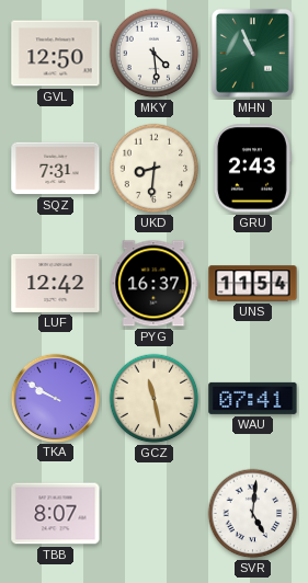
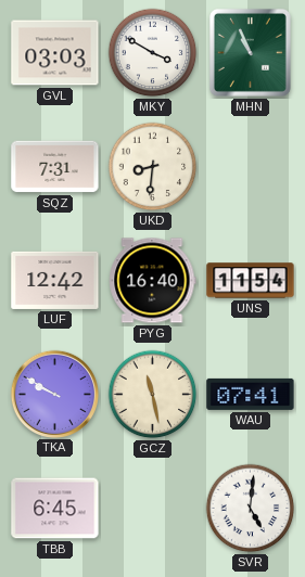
GVL: 12:50 -> 03:03 (55, 53)
MKY: 4:29 -> 3:50 (153, 53)
GRU: 2:43 -> none (252, 169)
PYG: 16:37 -> 16:40 (153, 281)
TBB: 8:07 -> 6:45 (55, 509)
